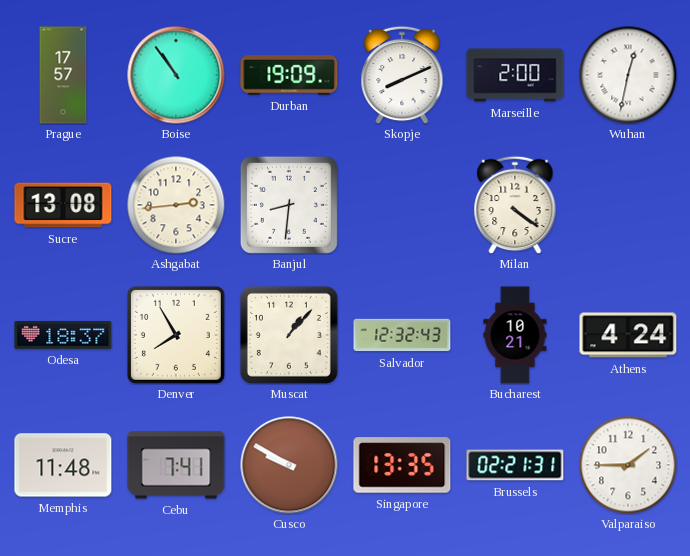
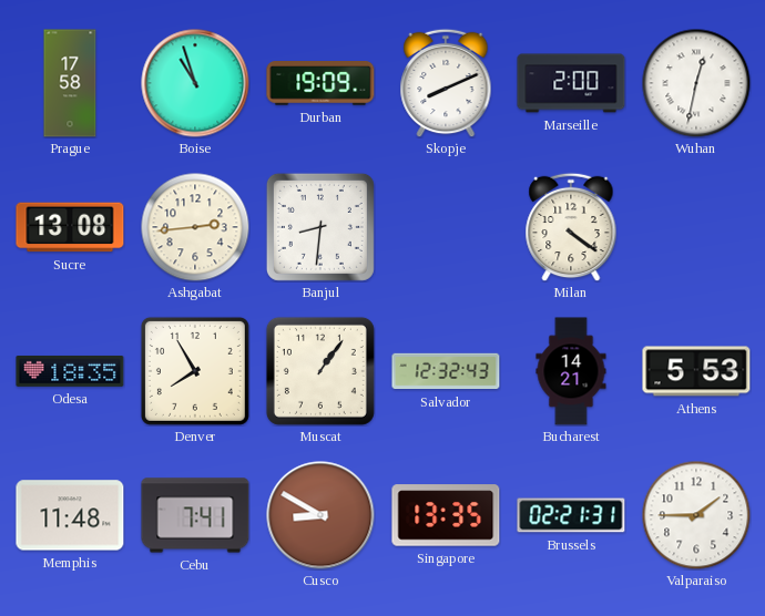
Prague: 17:57 -> 17:58 (70, 83)
Boise: 10:54 -> 10:57 (195, 83)
Odesa: 18:37 -> 18:35 (70, 371)
Muscat: 1:07 -> 1:06 (320, 371)
Bucharest: 10:21 -> 14:21 (571, 371)
Athens: 4:24 -> 5:53 (696, 371)
Cusco: 9:50 -> 8:50 (320, 515)
